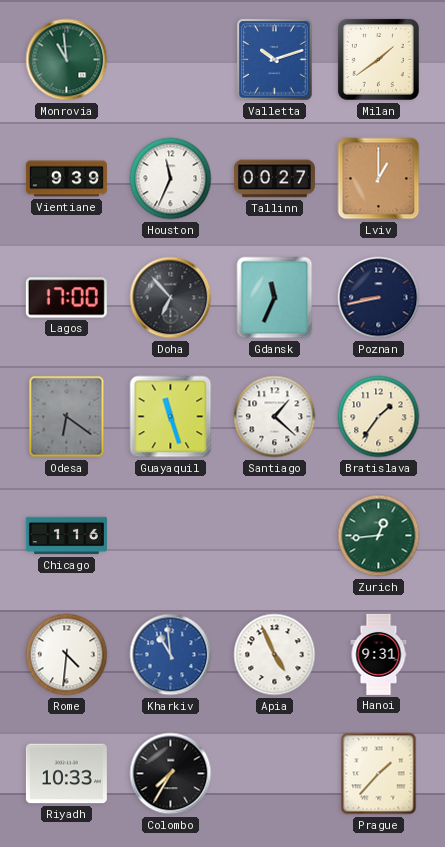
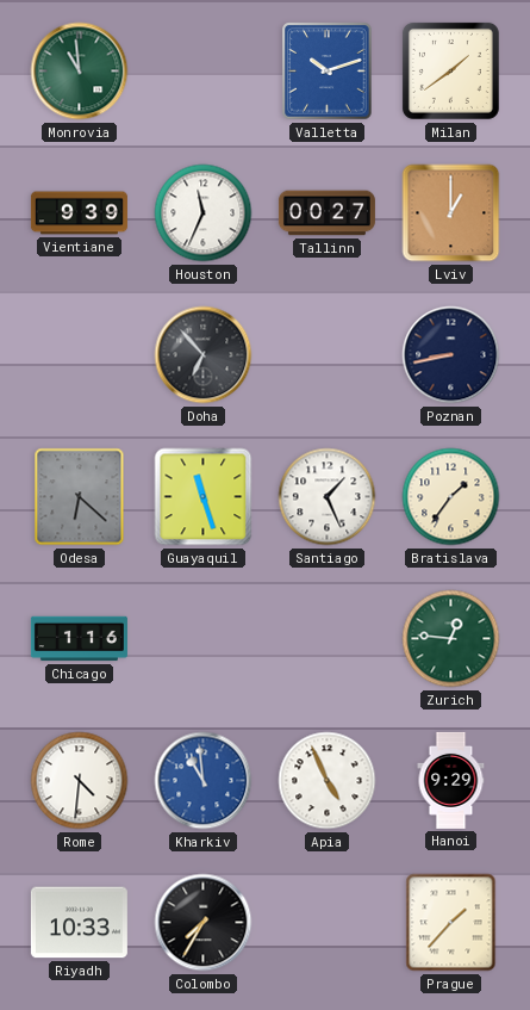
Lagos: 17:00 -> none (66, 298)
Gdansk: 11:34 -> none (275, 298)
Odesa: 6:21 -> 6:22 (80, 497)
Santiago: 1:22 -> 1:26 (328, 497)
Zurich: 12:44 -> 12:46 (451, 639)
Hanoi: 9:31 -> 9:29 (451, 780)
